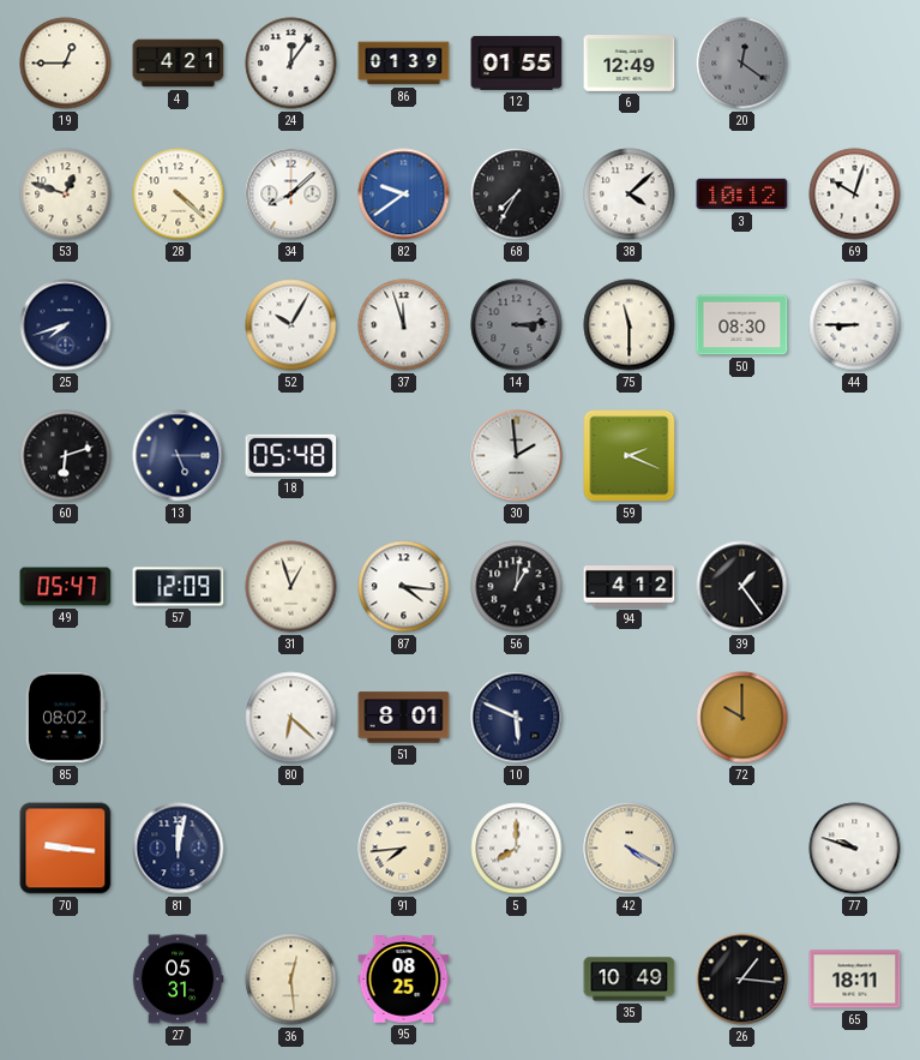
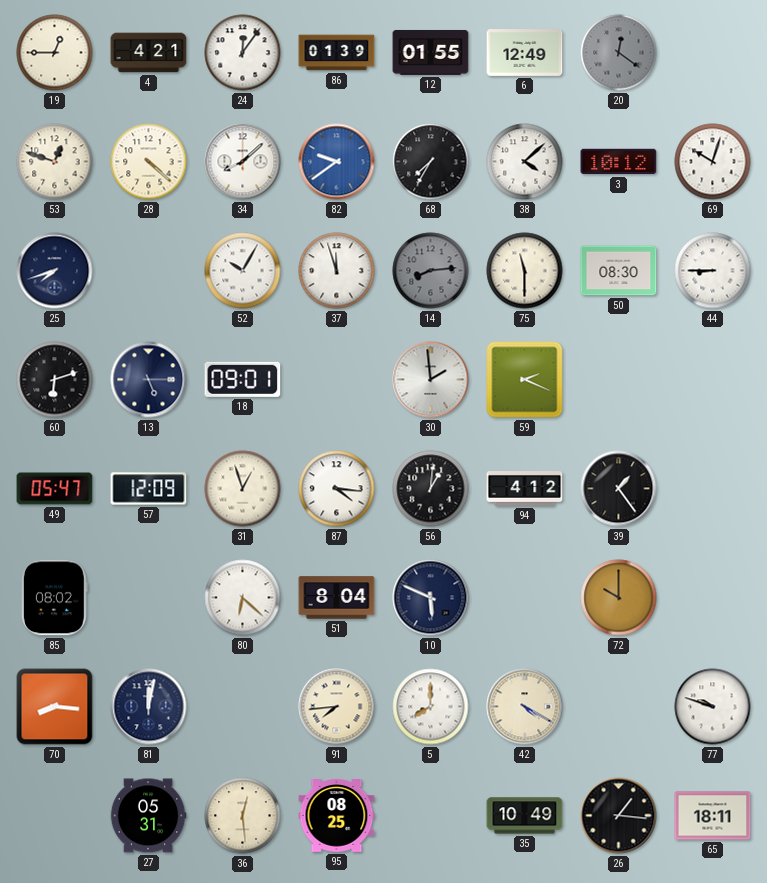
14: 3:14 -> 8:14 (431, 271)
18: 05:48 -> 09:01 (243, 379)
51: 8:01 -> 8:04 (337, 598)
70: 9:16 -> 8:16 (55, 707)
